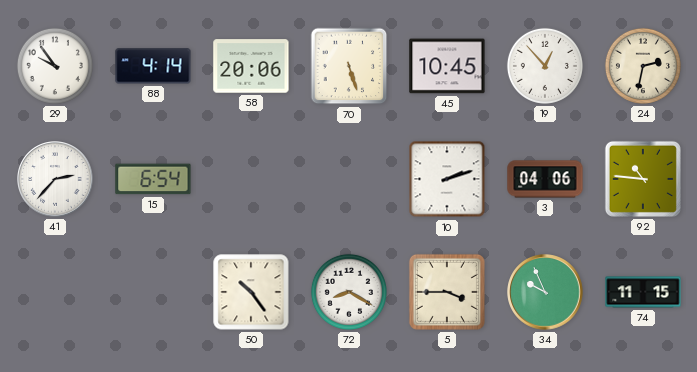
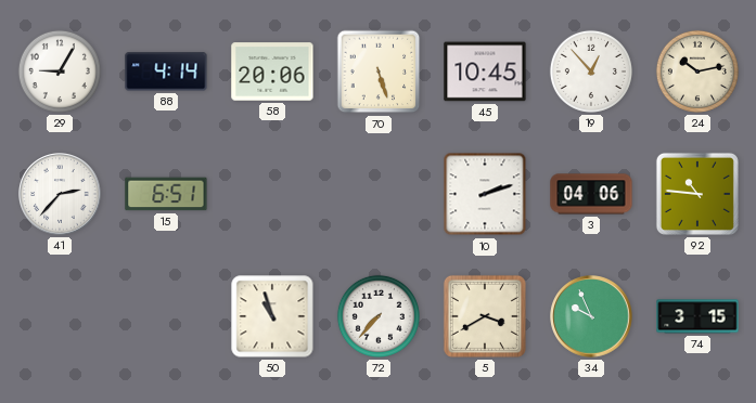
29: 9:54 -> 9:05 (60, 71)
24: 2:32 -> 10:13 (697, 71)
15: 6:54 -> 6:51 (166, 194)
50: 10:24 -> 10:57 (272, 316)
72: 8:20 -> 7:37 (379, 316)
5: 3:45 -> 3:40 (485, 316)
74: 11:15 -> 3:15 (697, 316)
